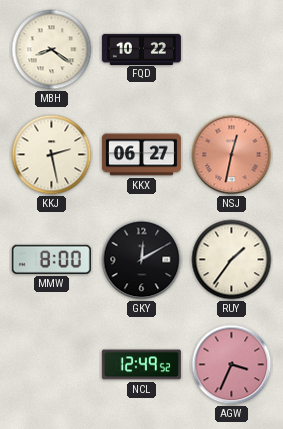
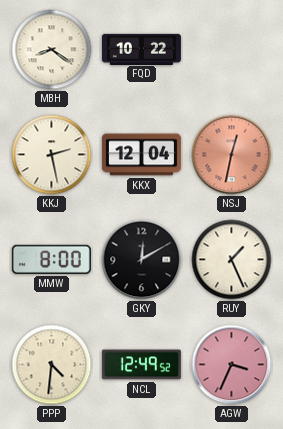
KKX: 06:27 -> 12:04 (141, 155)
RUY: 1:36 -> 1:26 (232, 260)
PPP: none -> 4:31 (52, 365)
